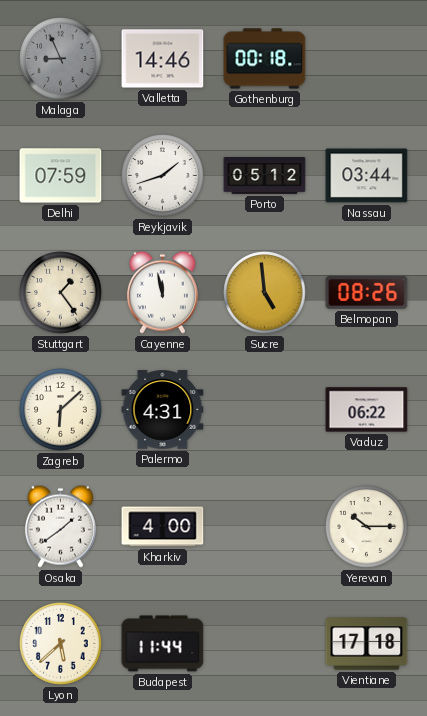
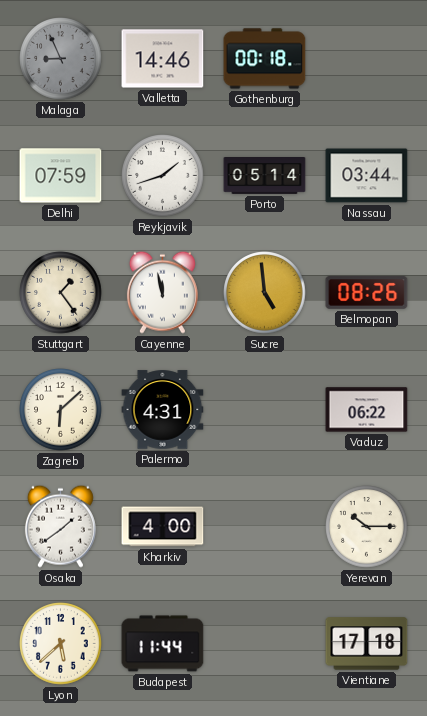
Porto: 05:12 -> 05:14 (265, 176)
